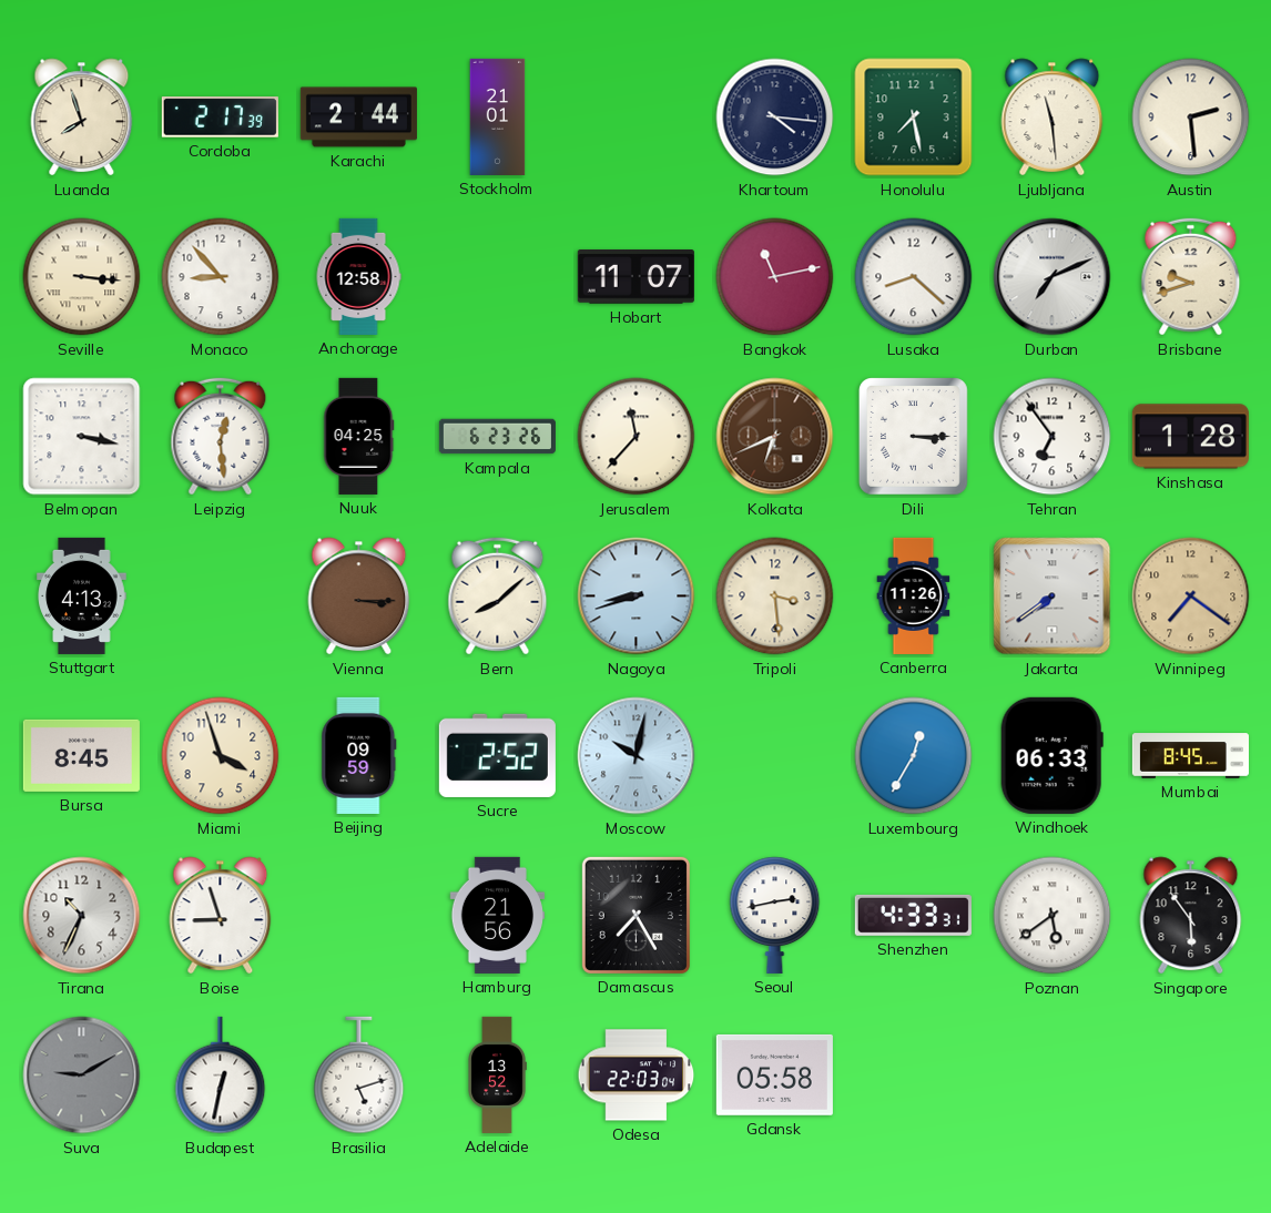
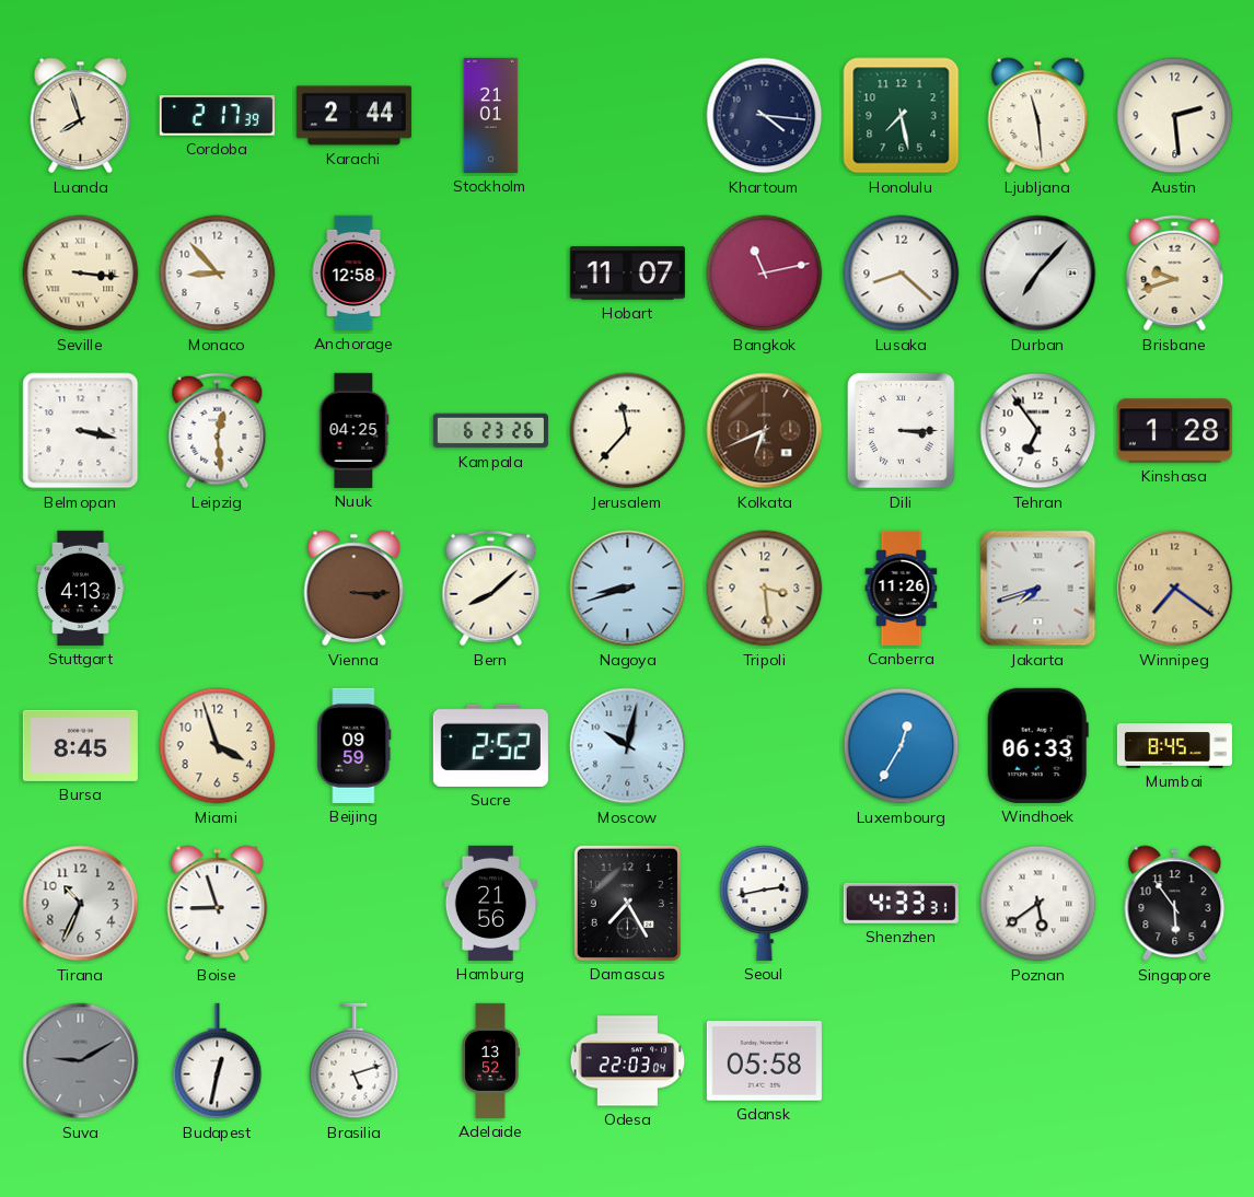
Durban: 7:11 -> 7:07 (1038, 274)
Jakarta: 7:39 -> 7:42 (1038, 589)
